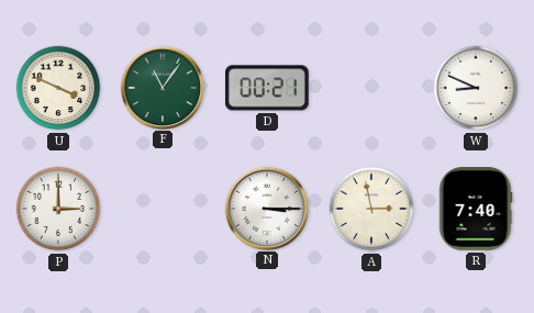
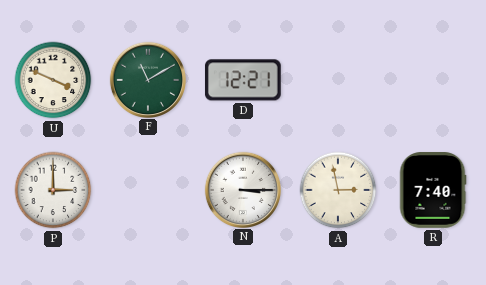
F: 11:06 -> 11:10 (147, 79)
D: 00:21 -> 12:21 (243, 80)
W: 8:49 -> none (476, 88)
